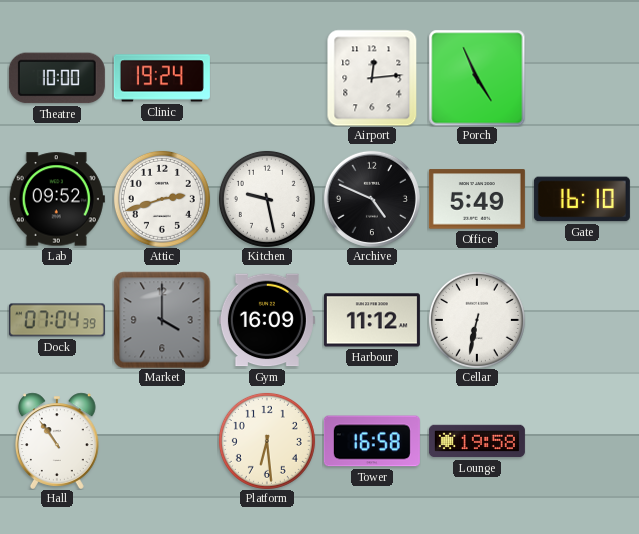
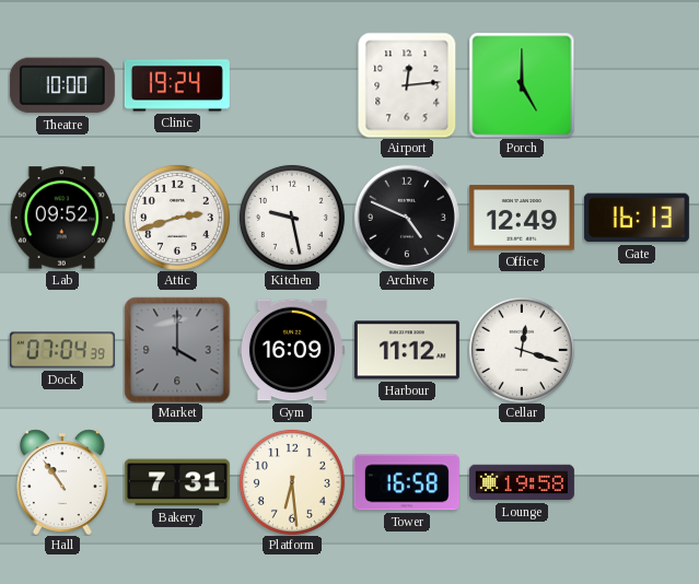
Porch: 4:56 -> 5:00 (522, 85)
Office: 5:49 -> 12:49 (522, 218)
Gate: 16:10 -> 16:13 (637, 218)
Cellar: 6:32 -> 12:18 (522, 350)
Bakery: none -> 7:31 (177, 482)
